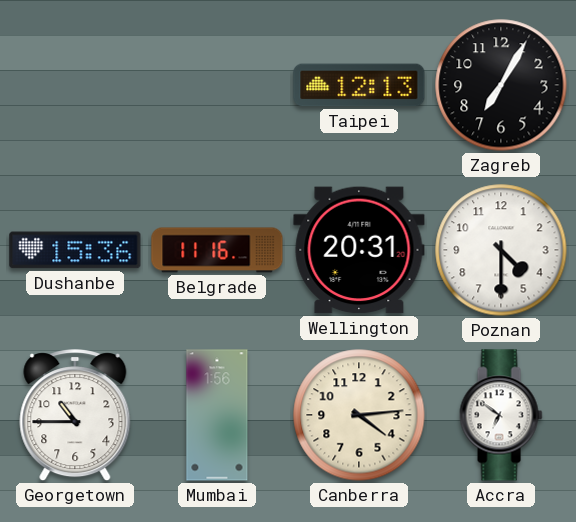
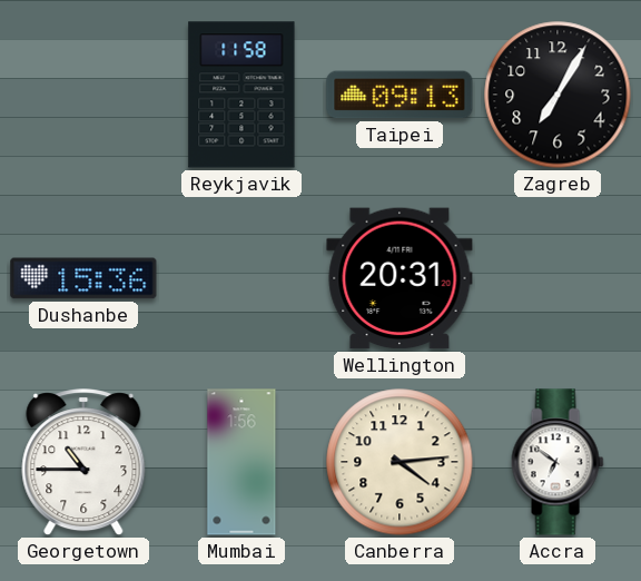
Reykjavik: none -> 11:58 (241, 95)
Taipei: 12:13 -> 09:13 (400, 95)
Belgrade: 11:16 -> none (217, 250)
Poznan: 4:30 -> none (501, 250)
